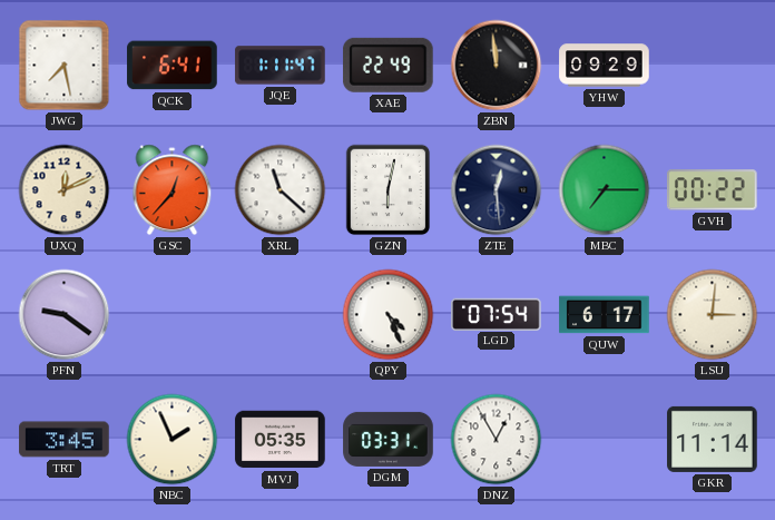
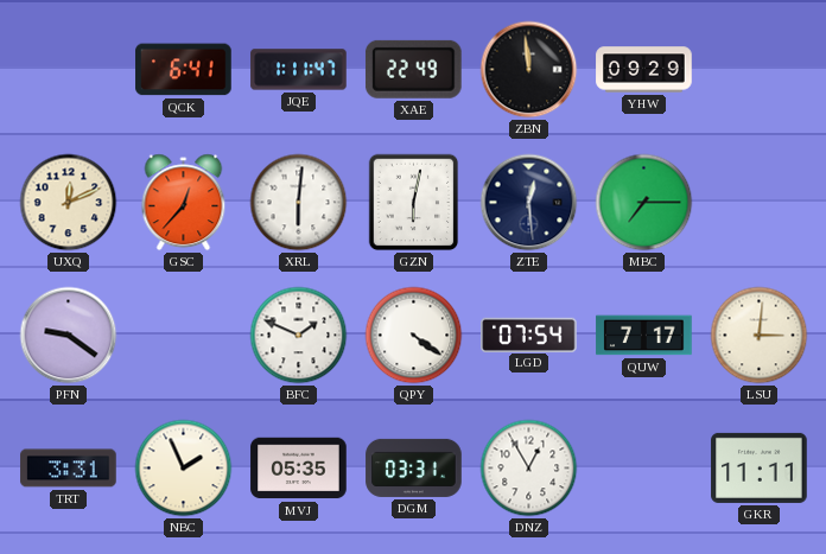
JWG: 7:28 -> none (65, 66)
XRL: 11:22 -> 6:01 (299, 203)
GVH: 00:22 -> none (712, 190)
BFC: none -> 1:49 (299, 336)
QPY: 4:26 -> 4:21 (414, 336)
QUW: 6:17 -> 7:17 (644, 336)
TRT: 3:45 -> 3:31 (69, 469)
GKR: 11:14 -> 11:11 (760, 467)
